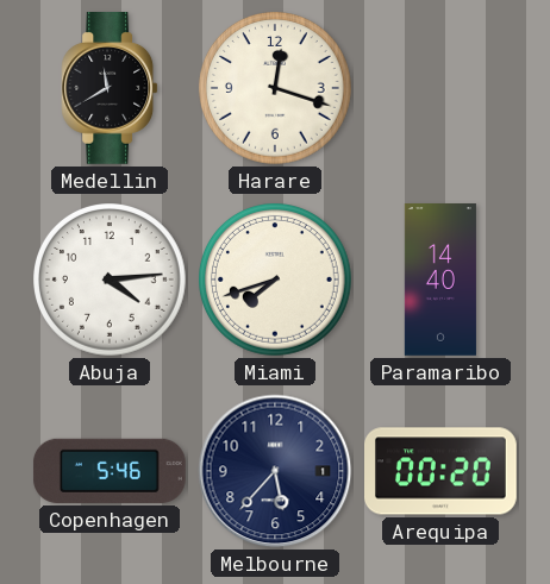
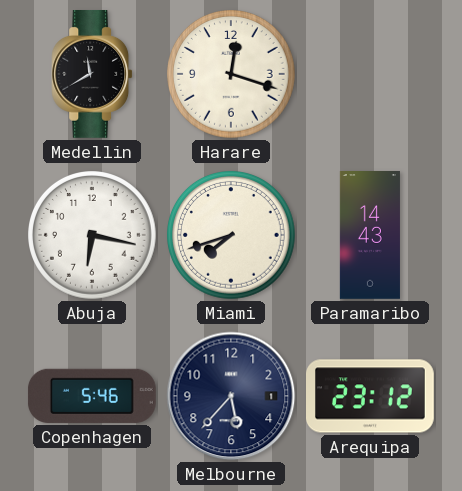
Abuja: 4:14 -> 6:17 (93, 236)
Paramaribo: 14:40 -> 14:43 (370, 236)
Arequipa: 00:20 -> 23:12 (371, 396)
